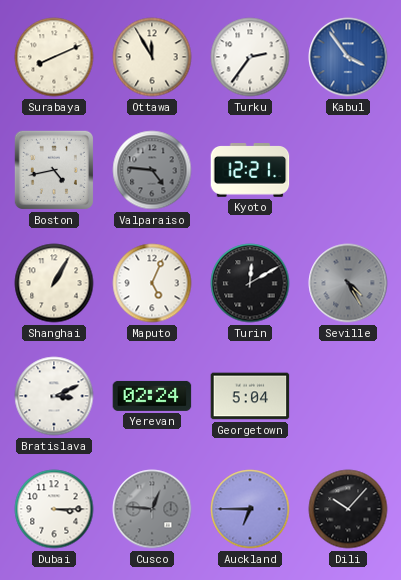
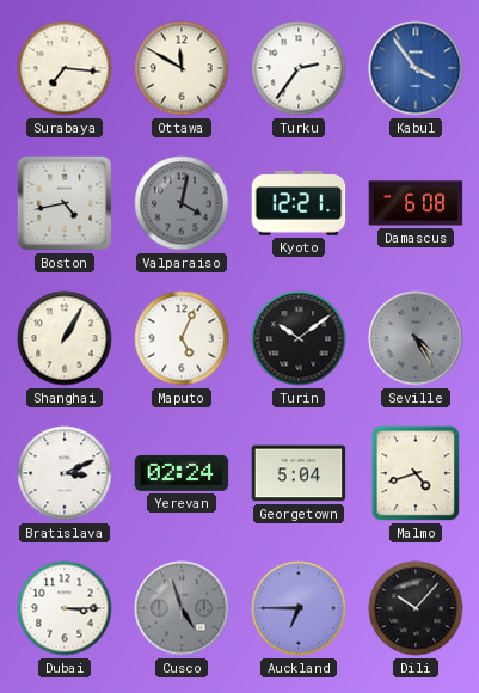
Surabaya: 8:11 -> 7:16 (65, 68)
Ottawa: 11:55 -> 11:50 (182, 68)
Valparaiso: 4:46 -> 4:02 (182, 203)
Damascus: none -> 6:08 (416, 203)
Turin: 12:10 -> 10:09 (299, 338)
Malmo: none -> 4:42 (416, 473)
Cusco: 12:46 -> 4:57 (182, 608)
